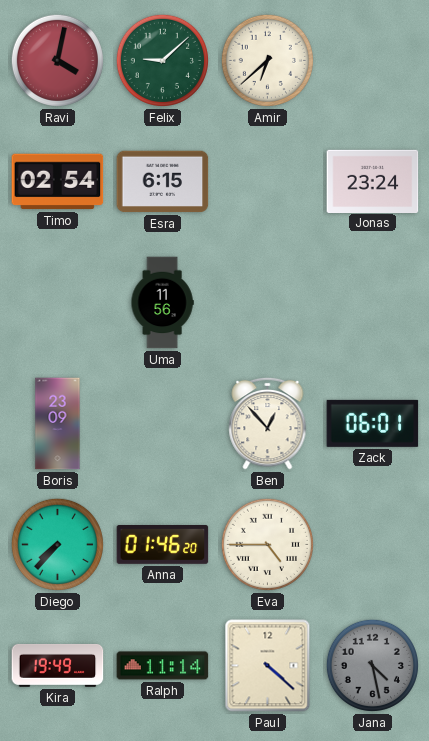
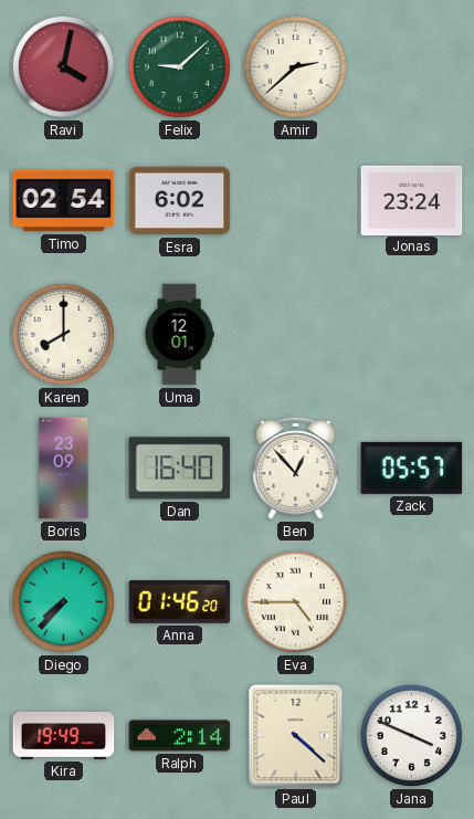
Amir: 6:38 -> 2:38 (295, 66)
Esra: 6:15 -> 6:02 (180, 201)
Karen: none -> 8:00 (63, 334)
Uma: 11:56 -> 12:01 (179, 335)
Dan: none -> 16:40 (180, 469)
Zack: 06:01 -> 05:57 (412, 468)
Ralph: 11:14 -> 2:14 (180, 736)
Jana: 4:28 -> 3:49 (411, 735)
Jana dial: grey -> white (411, 735)
